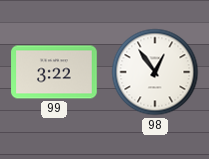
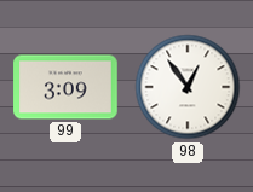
99: 3:22 -> 3:09 (65, 87)
